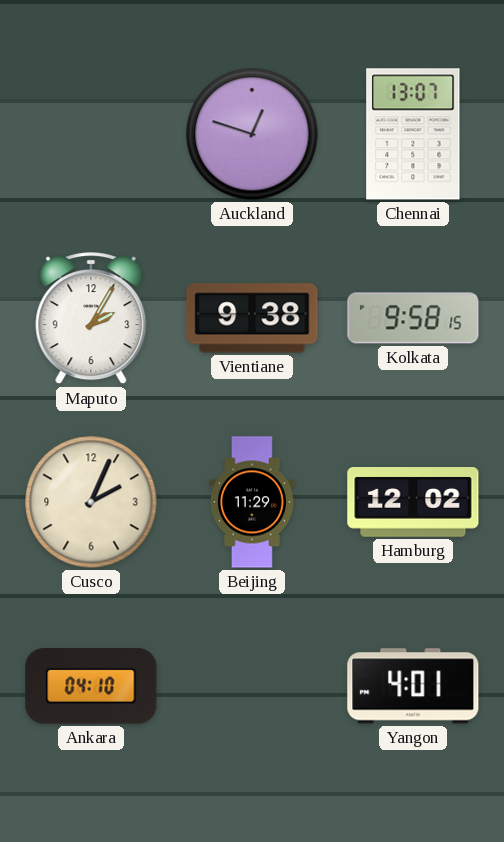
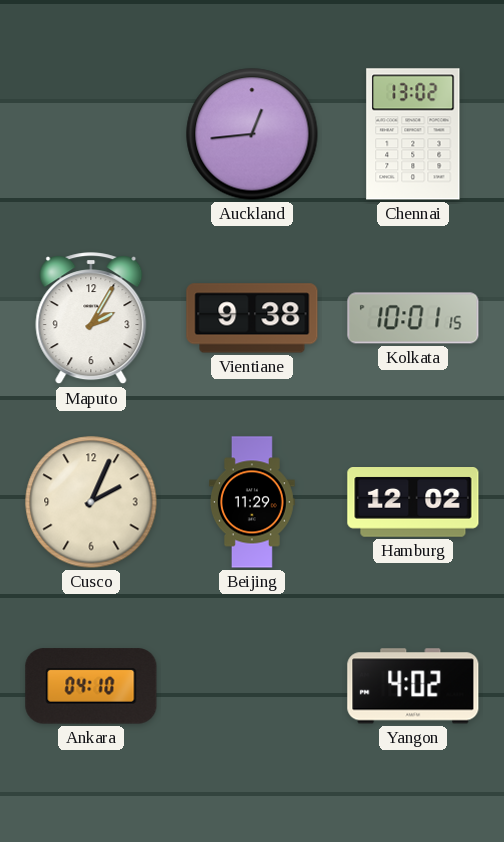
Auckland: 12:48 -> 12:44 (252, 134)
Chennai: 13:07 -> 13:02 (413, 134)
Kolkata: 9:58 -> 10:01 (413, 318)
Yangon: 4:01 -> 4:02 (413, 686)
